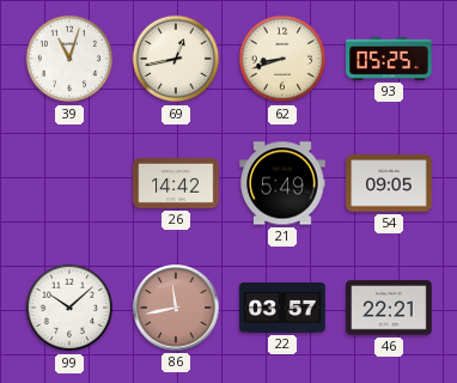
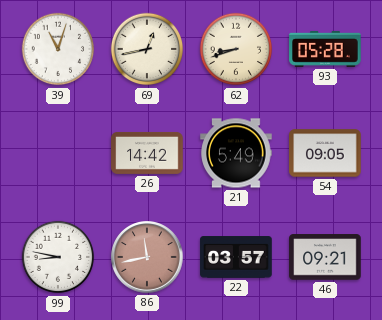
93: 05:25 -> 05:28 (325, 49)
99: 10:08 -> 8:47 (58, 257)
46: 22:21 -> 09:21 (325, 257)
